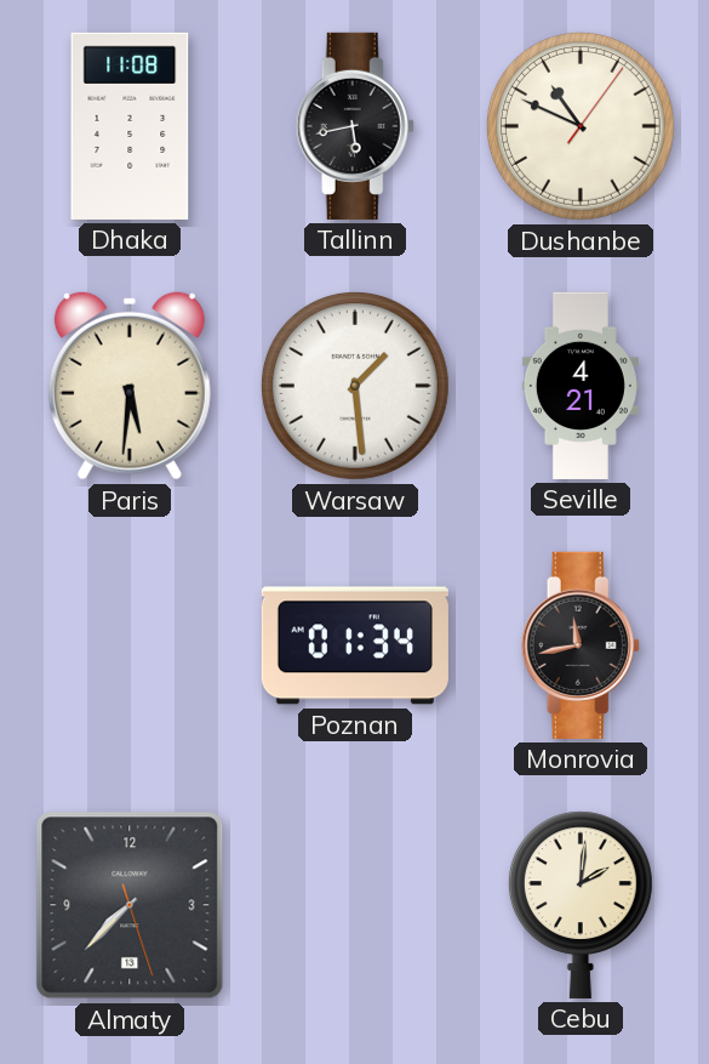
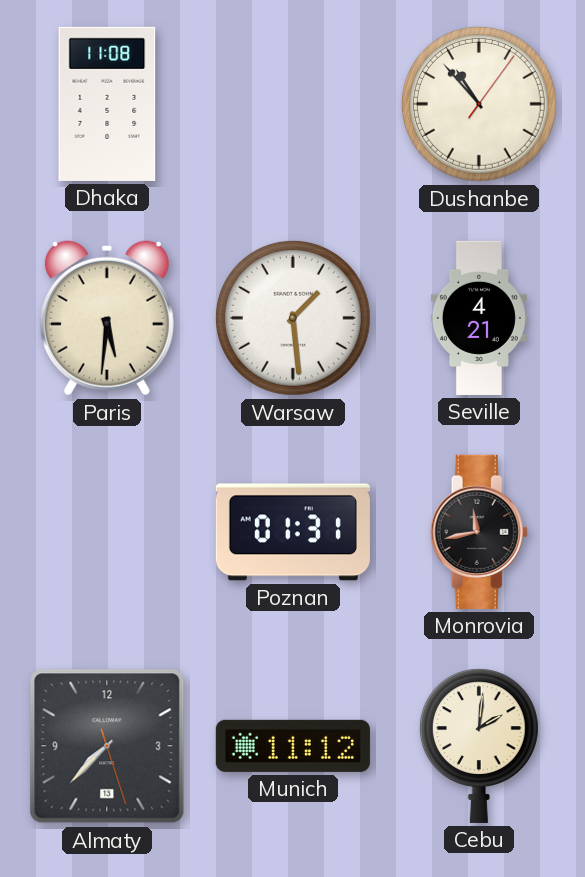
Tallinn: 5:43 -> none (355, 126)
Dushanbe: 10:49 -> 10:53 (479, 104)
Poznan: 01:34 -> 01:31 (293, 532)
Munich: none -> 11:12 (293, 746)
